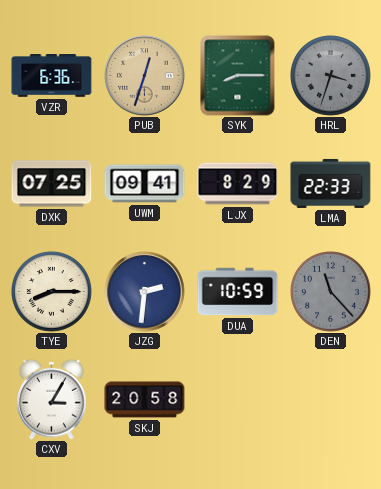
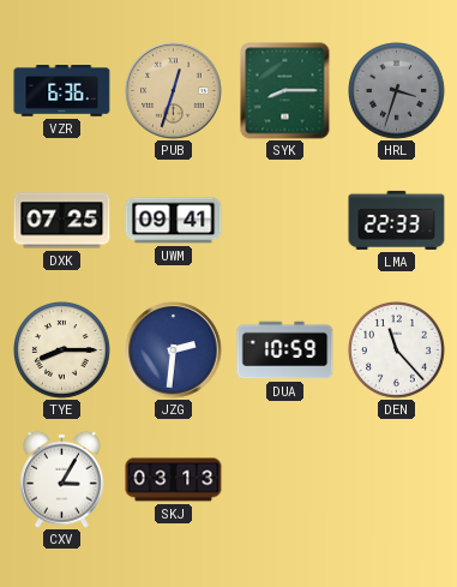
LJX: 8:29 -> none (238, 184)
DEN dial: grey -> white (397, 351)
SKJ: 20:58 -> 03:13 (174, 480)
